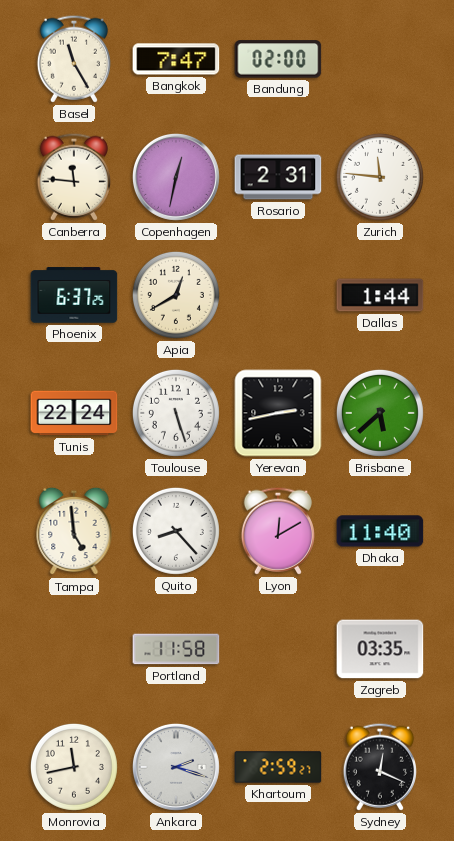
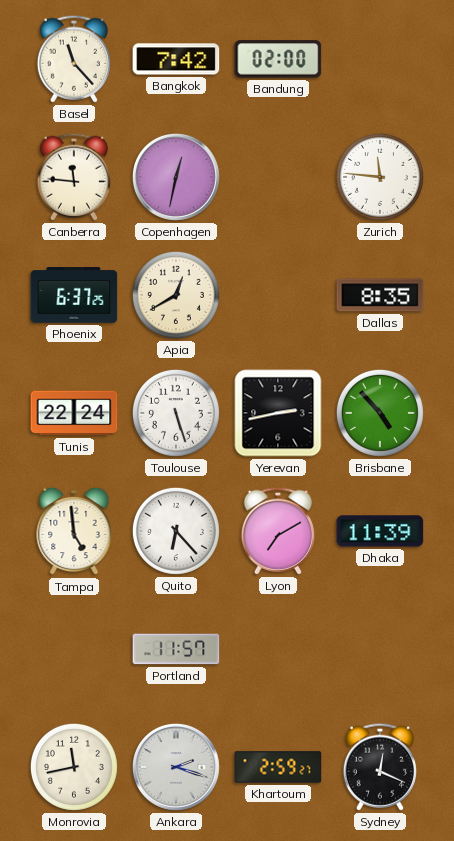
Basel: 11:25 -> 11:23 (74, 59)
Bangkok: 7:47 -> 7:42 (176, 59)
Rosario: 2:31 -> none (278, 177)
Dallas: 1:44 -> 8:35 (380, 295)
Brisbane: 5:38 -> 4:53 (380, 413)
Quito: 8:23 -> 6:23 (176, 531)
Lyon: 12:10 -> 7:10 (278, 531)
Dhaka: 11:40 -> 11:39 (380, 531)
Portland: 11:58 -> 11:57 (176, 649)
Zagreb: 03:35 -> none (380, 649)
